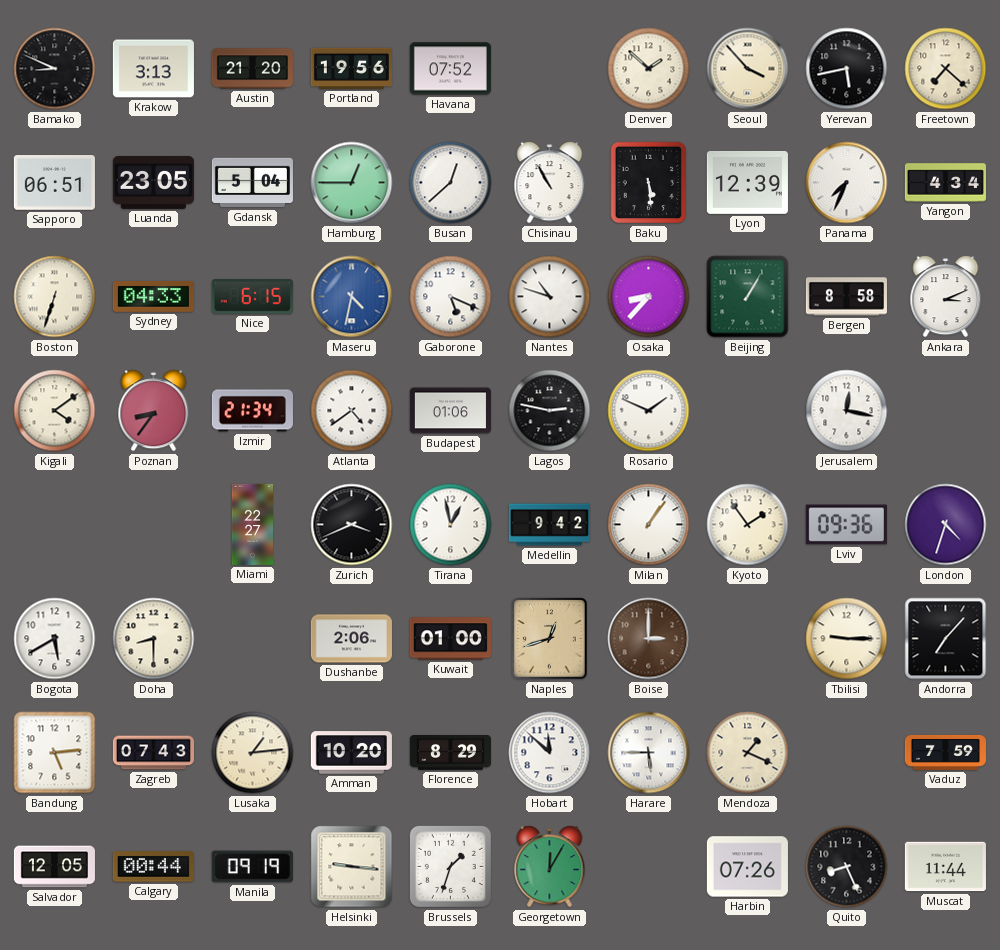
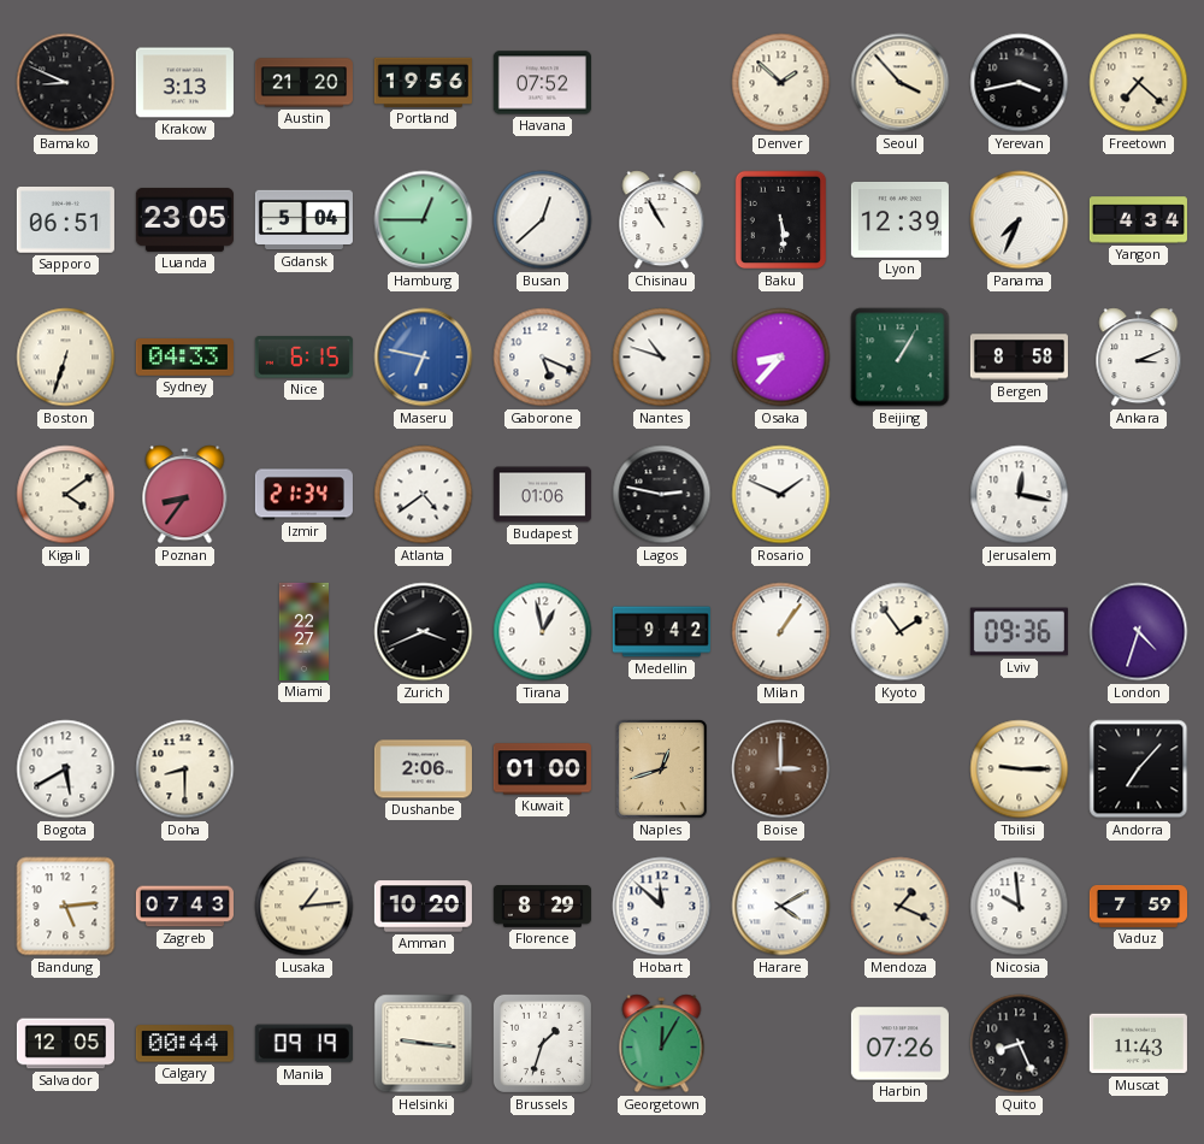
Yerevan: 5:43 -> 3:43 (1020, 83)
Maseru: 4:32 -> 6:47 (424, 358)
Harare: 5:45 -> 4:10 (781, 907)
Nicosia: none -> 9:59 (1020, 907)
Muscat: 11:44 -> 11:43 (1138, 1044)
